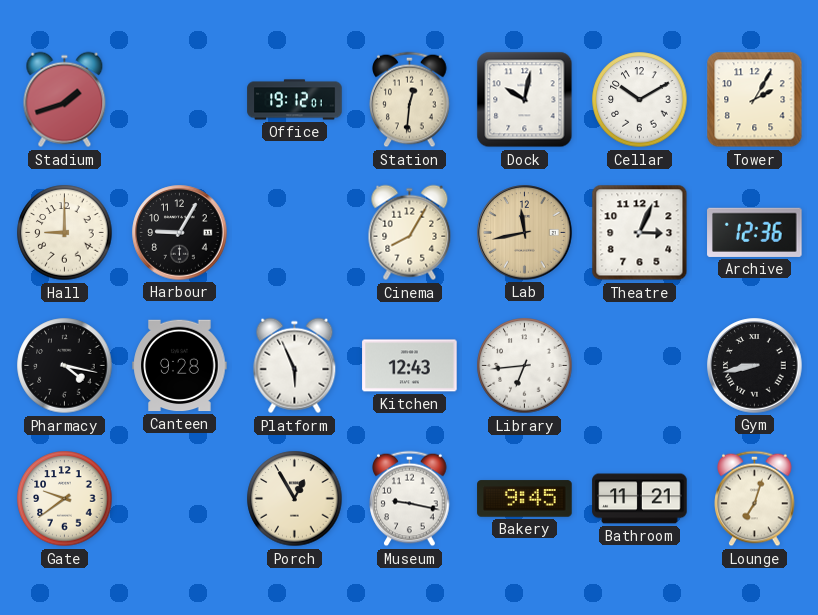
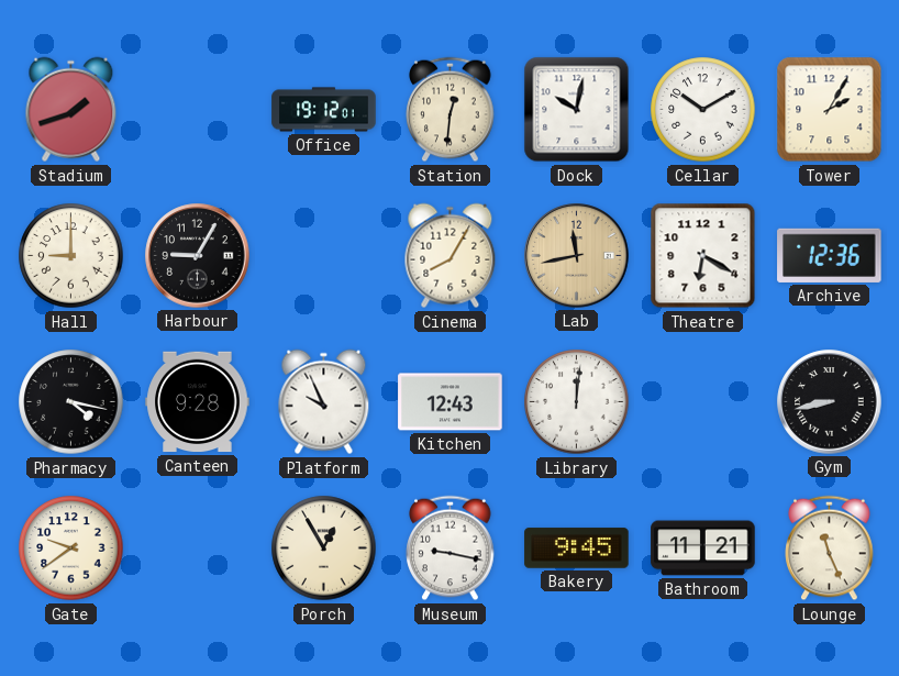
Theatre: 3:04 -> 6:20 (703, 256)
Platform: 5:56 -> 9:56 (324, 402)
Library: 6:44 -> 12:01 (577, 402)
Lounge: 7:03 -> 11:26 (830, 548)
